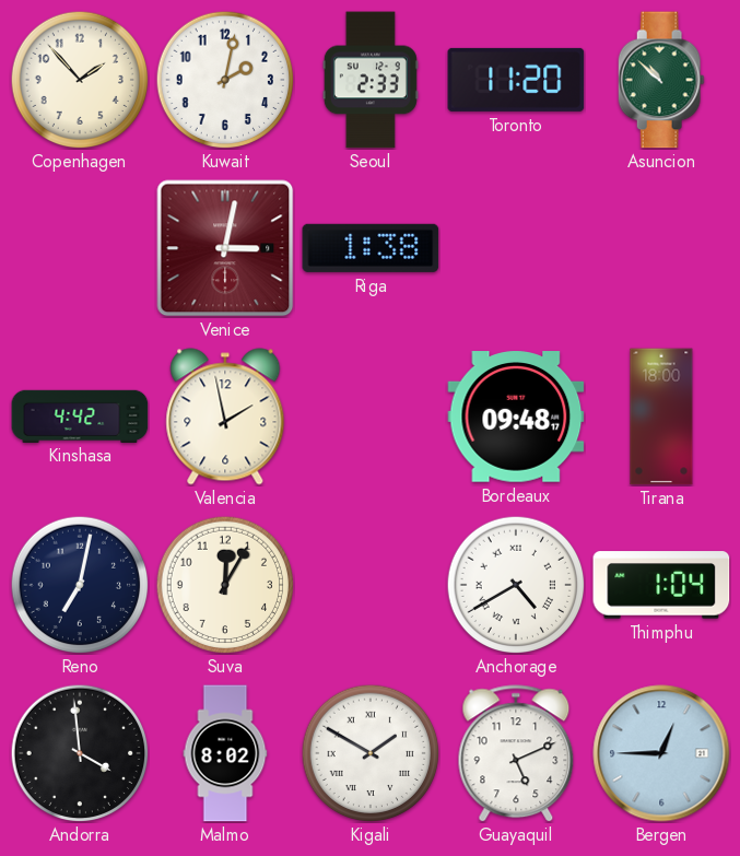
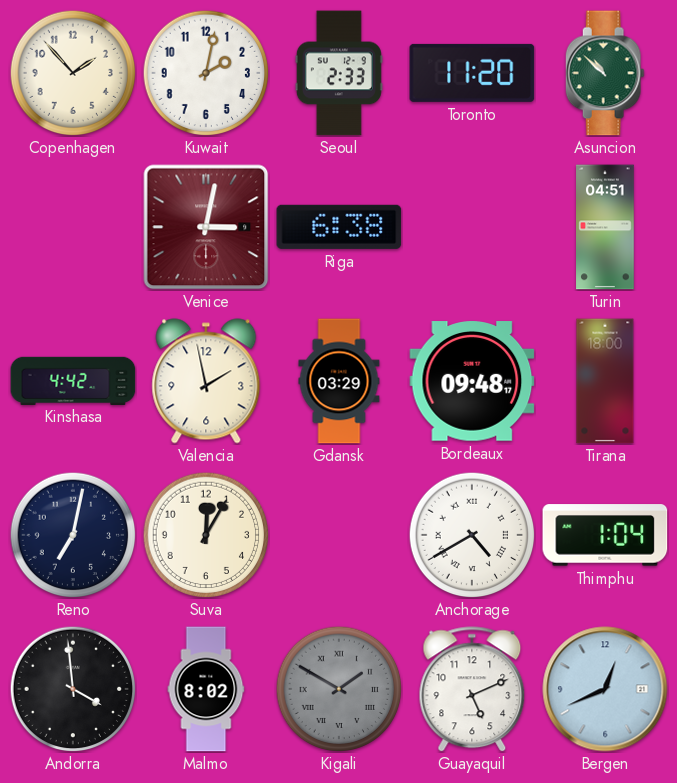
Riga: 1:38 -> 6:38 (339, 227)
Turin: none -> 04:51 (605, 227)
Gdansk: none -> 03:29 (339, 381)
Kigali dial: white -> grey (339, 689)
Bergen: 12:45 -> 12:41 (605, 689)
